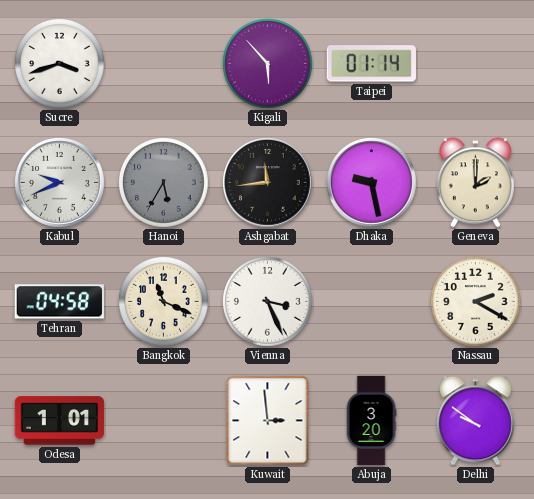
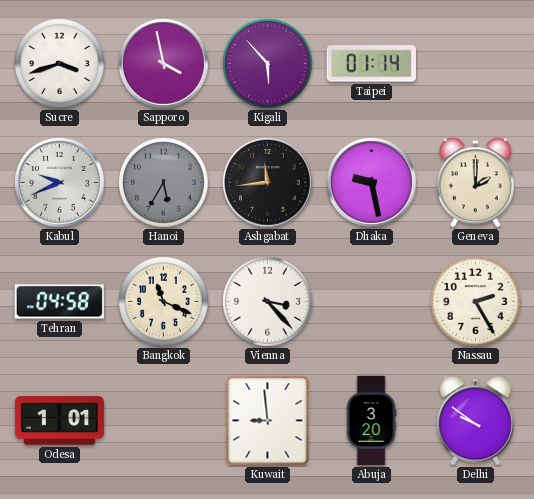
Sapporo: none -> 3:58 (164, 64)
Vienna: 3:26 -> 3:23 (268, 302)
Nassau: 2:20 -> 2:25 (476, 302)
Kuwait: 2:59 -> 8:59 (268, 421)
